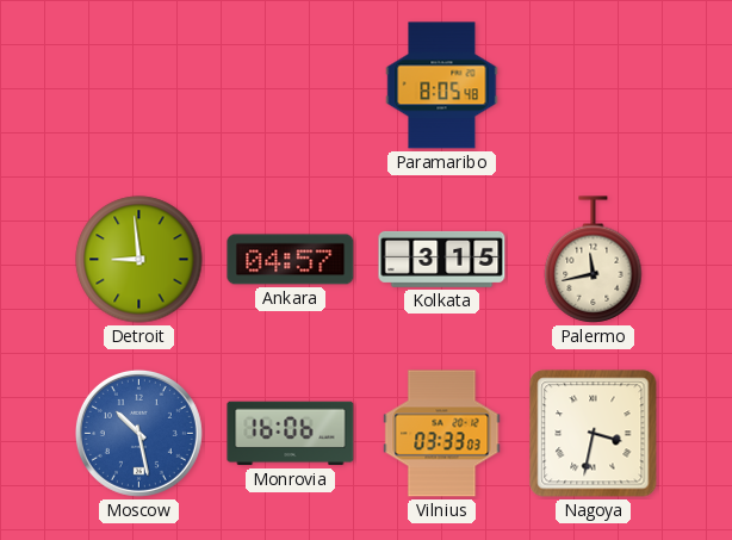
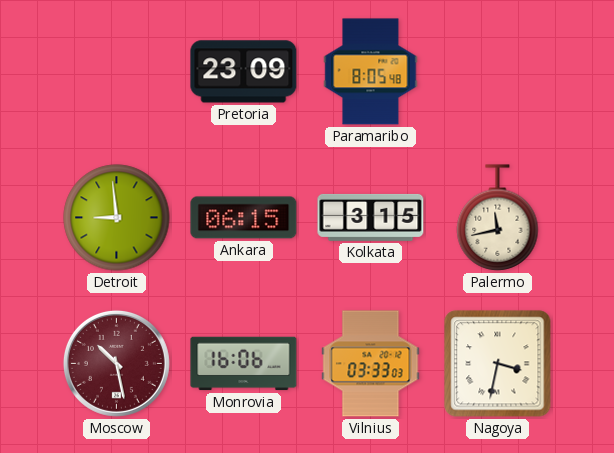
Pretoria: none -> 23:09 (244, 72)
Ankara: 04:57 -> 06:15 (244, 218)
Moscow dial: blue -> burgundy (116, 363)
